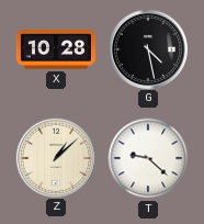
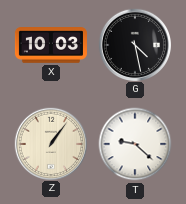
X: 10:28 -> 10:03 (51, 45)
Z: 1:08 -> 1:06 (50, 143)
